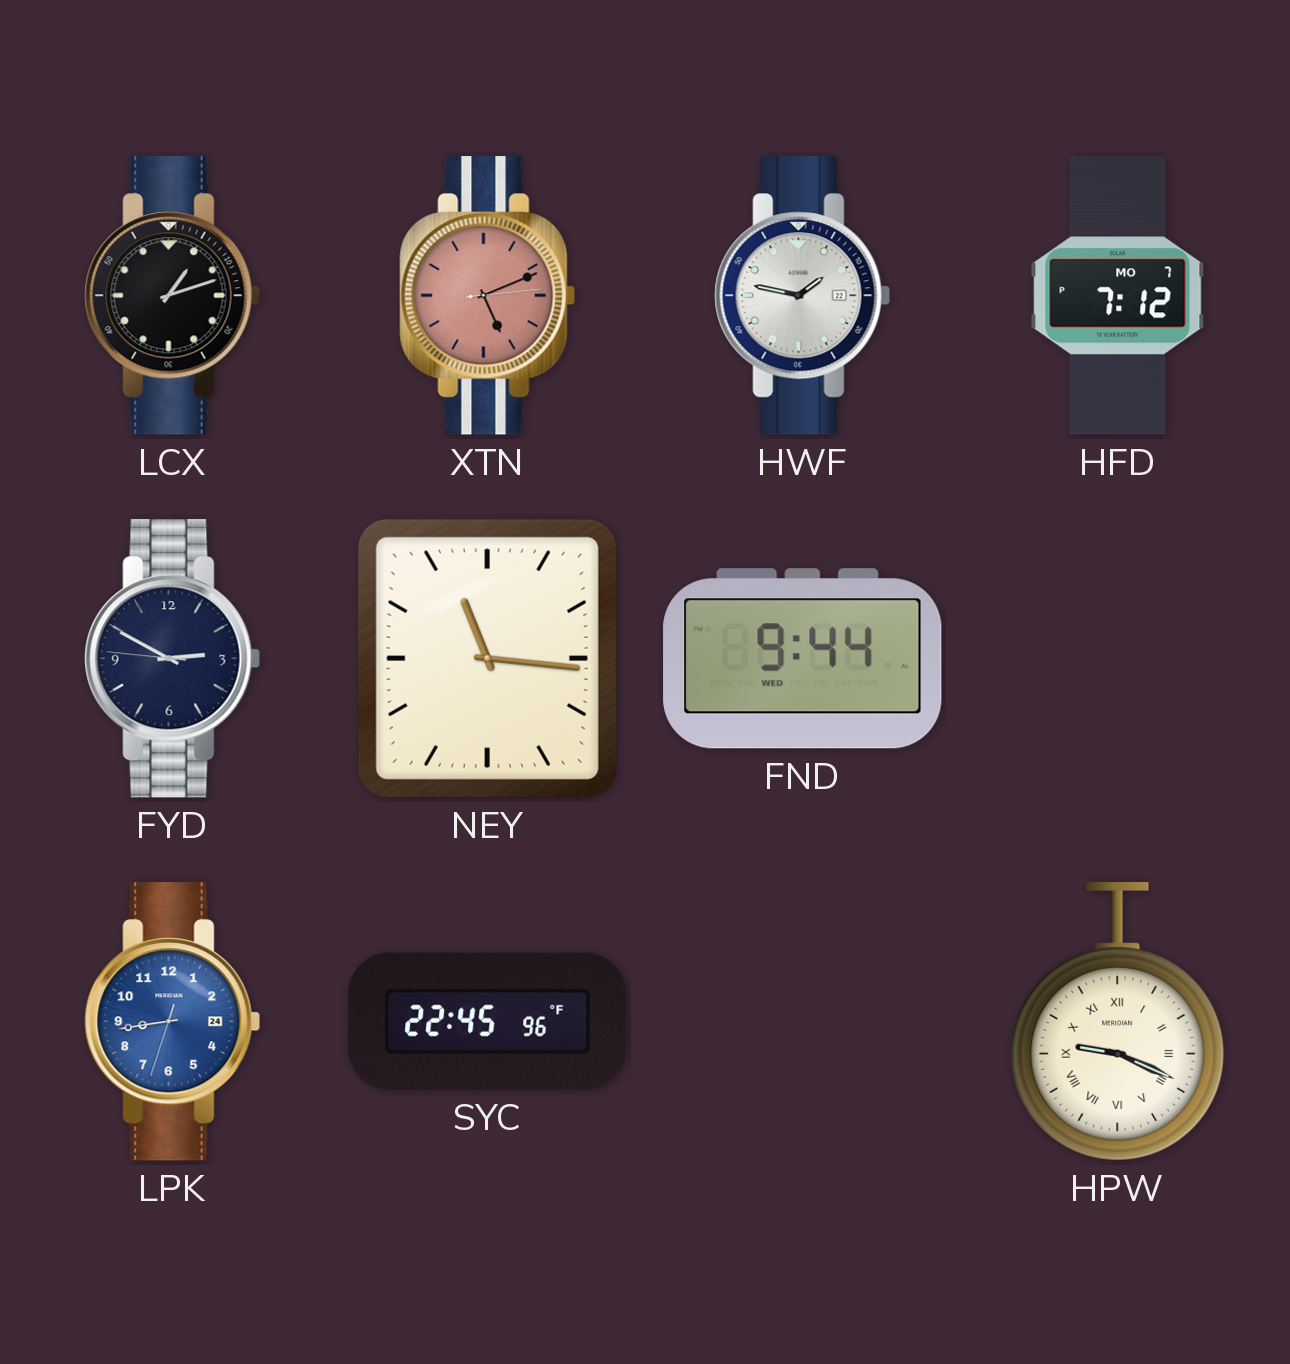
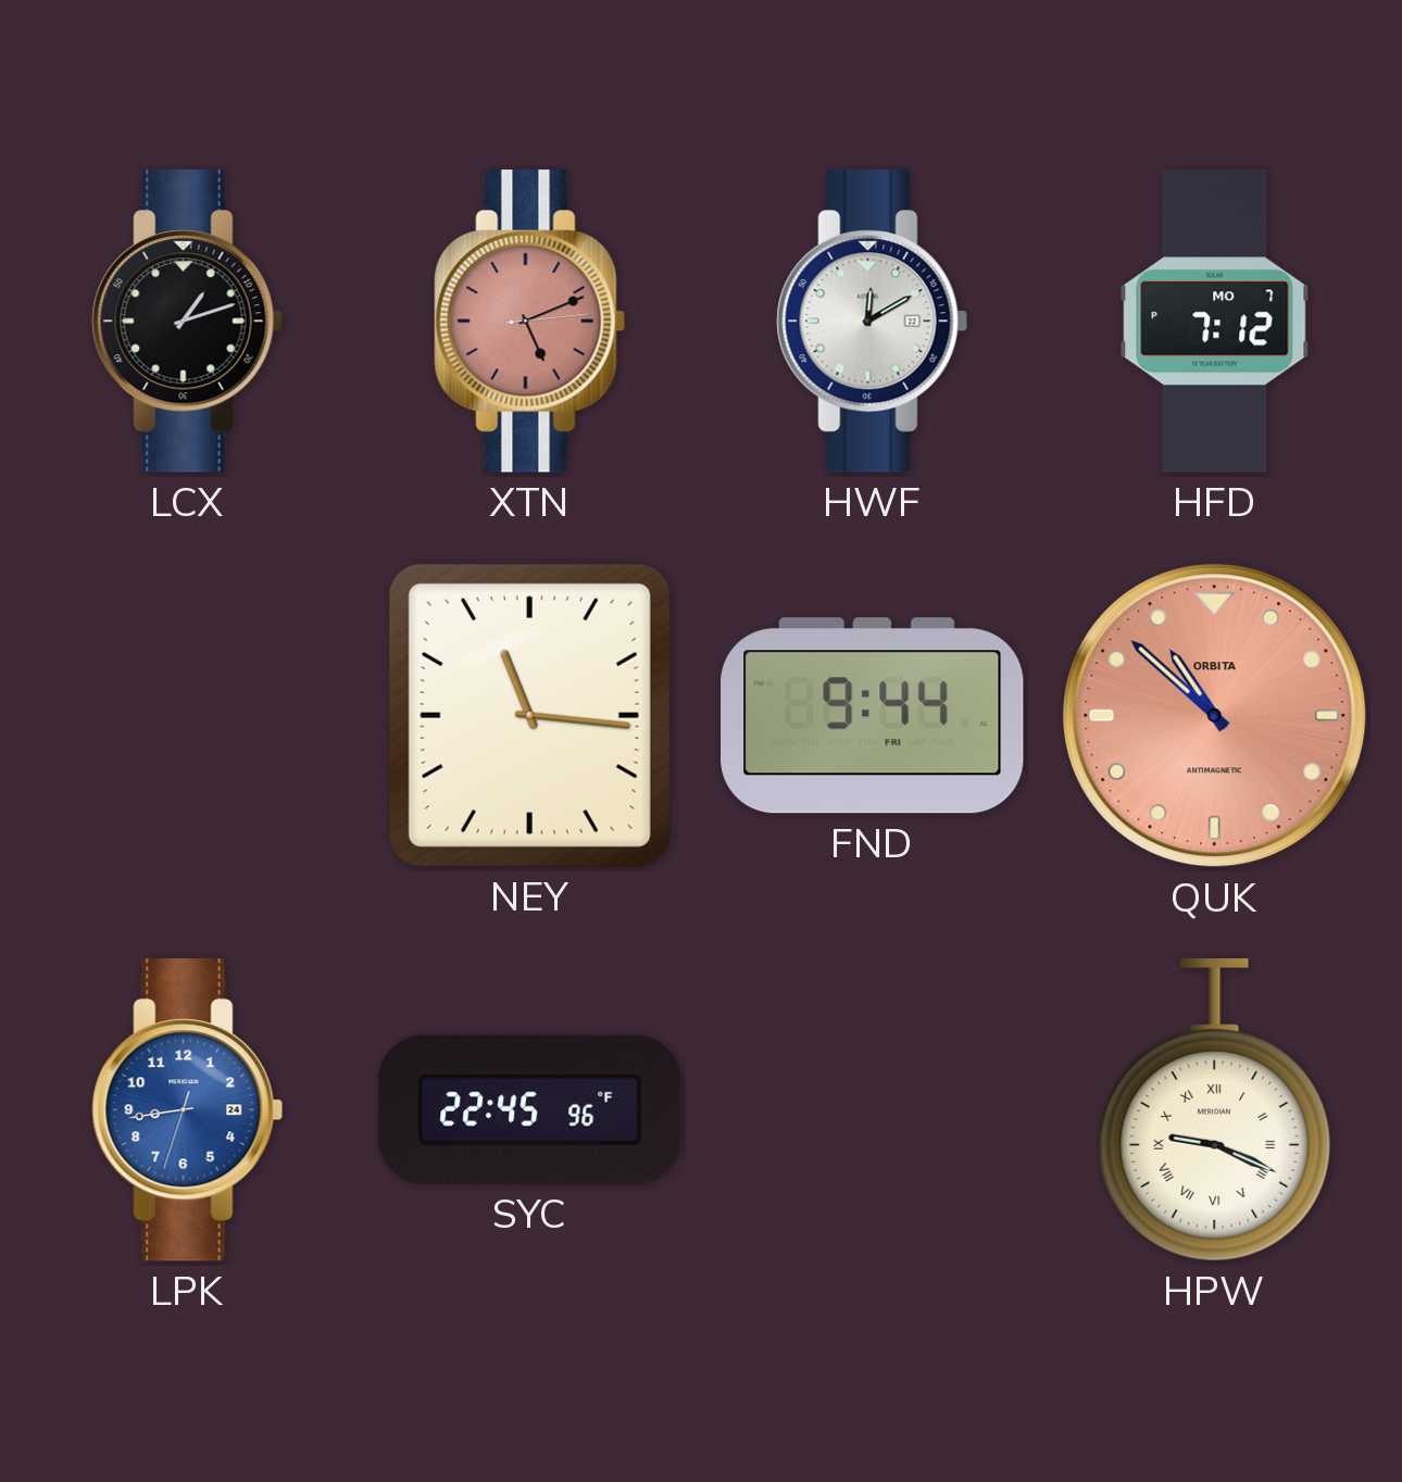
HWF: 1:47 -> 12:10 (873, 322)
FYD: 2:49 -> none (173, 659)
FND date: WED -> FRI (873, 716)
QUK: none -> 10:52 (1215, 716)
